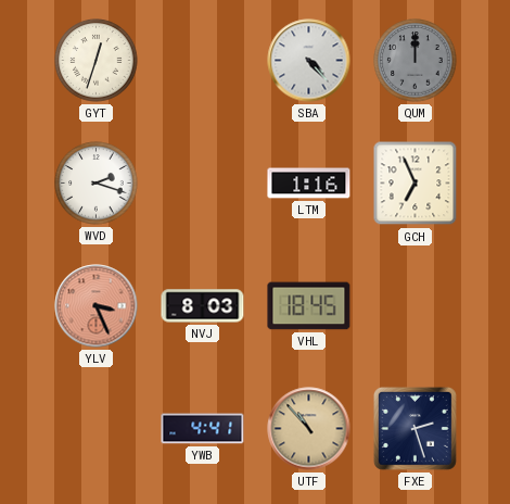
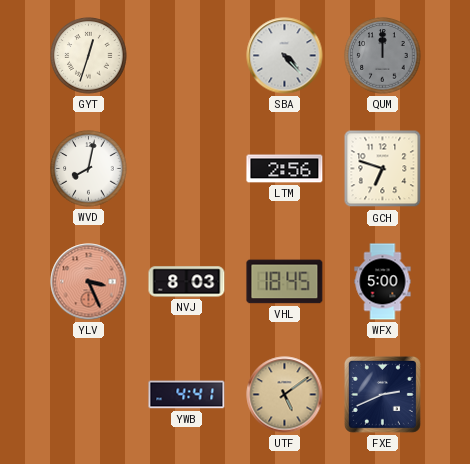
WVD: 2:18 -> 8:02 (89, 169)
LTM: 1:16 -> 2:56 (285, 169)
GCH: 6:56 -> 6:48 (383, 169)
WFX: none -> 5:00 (383, 282)
UTF: 10:53 -> 5:09 (285, 395)
FXE: 2:27 -> 2:41 (382, 394)
